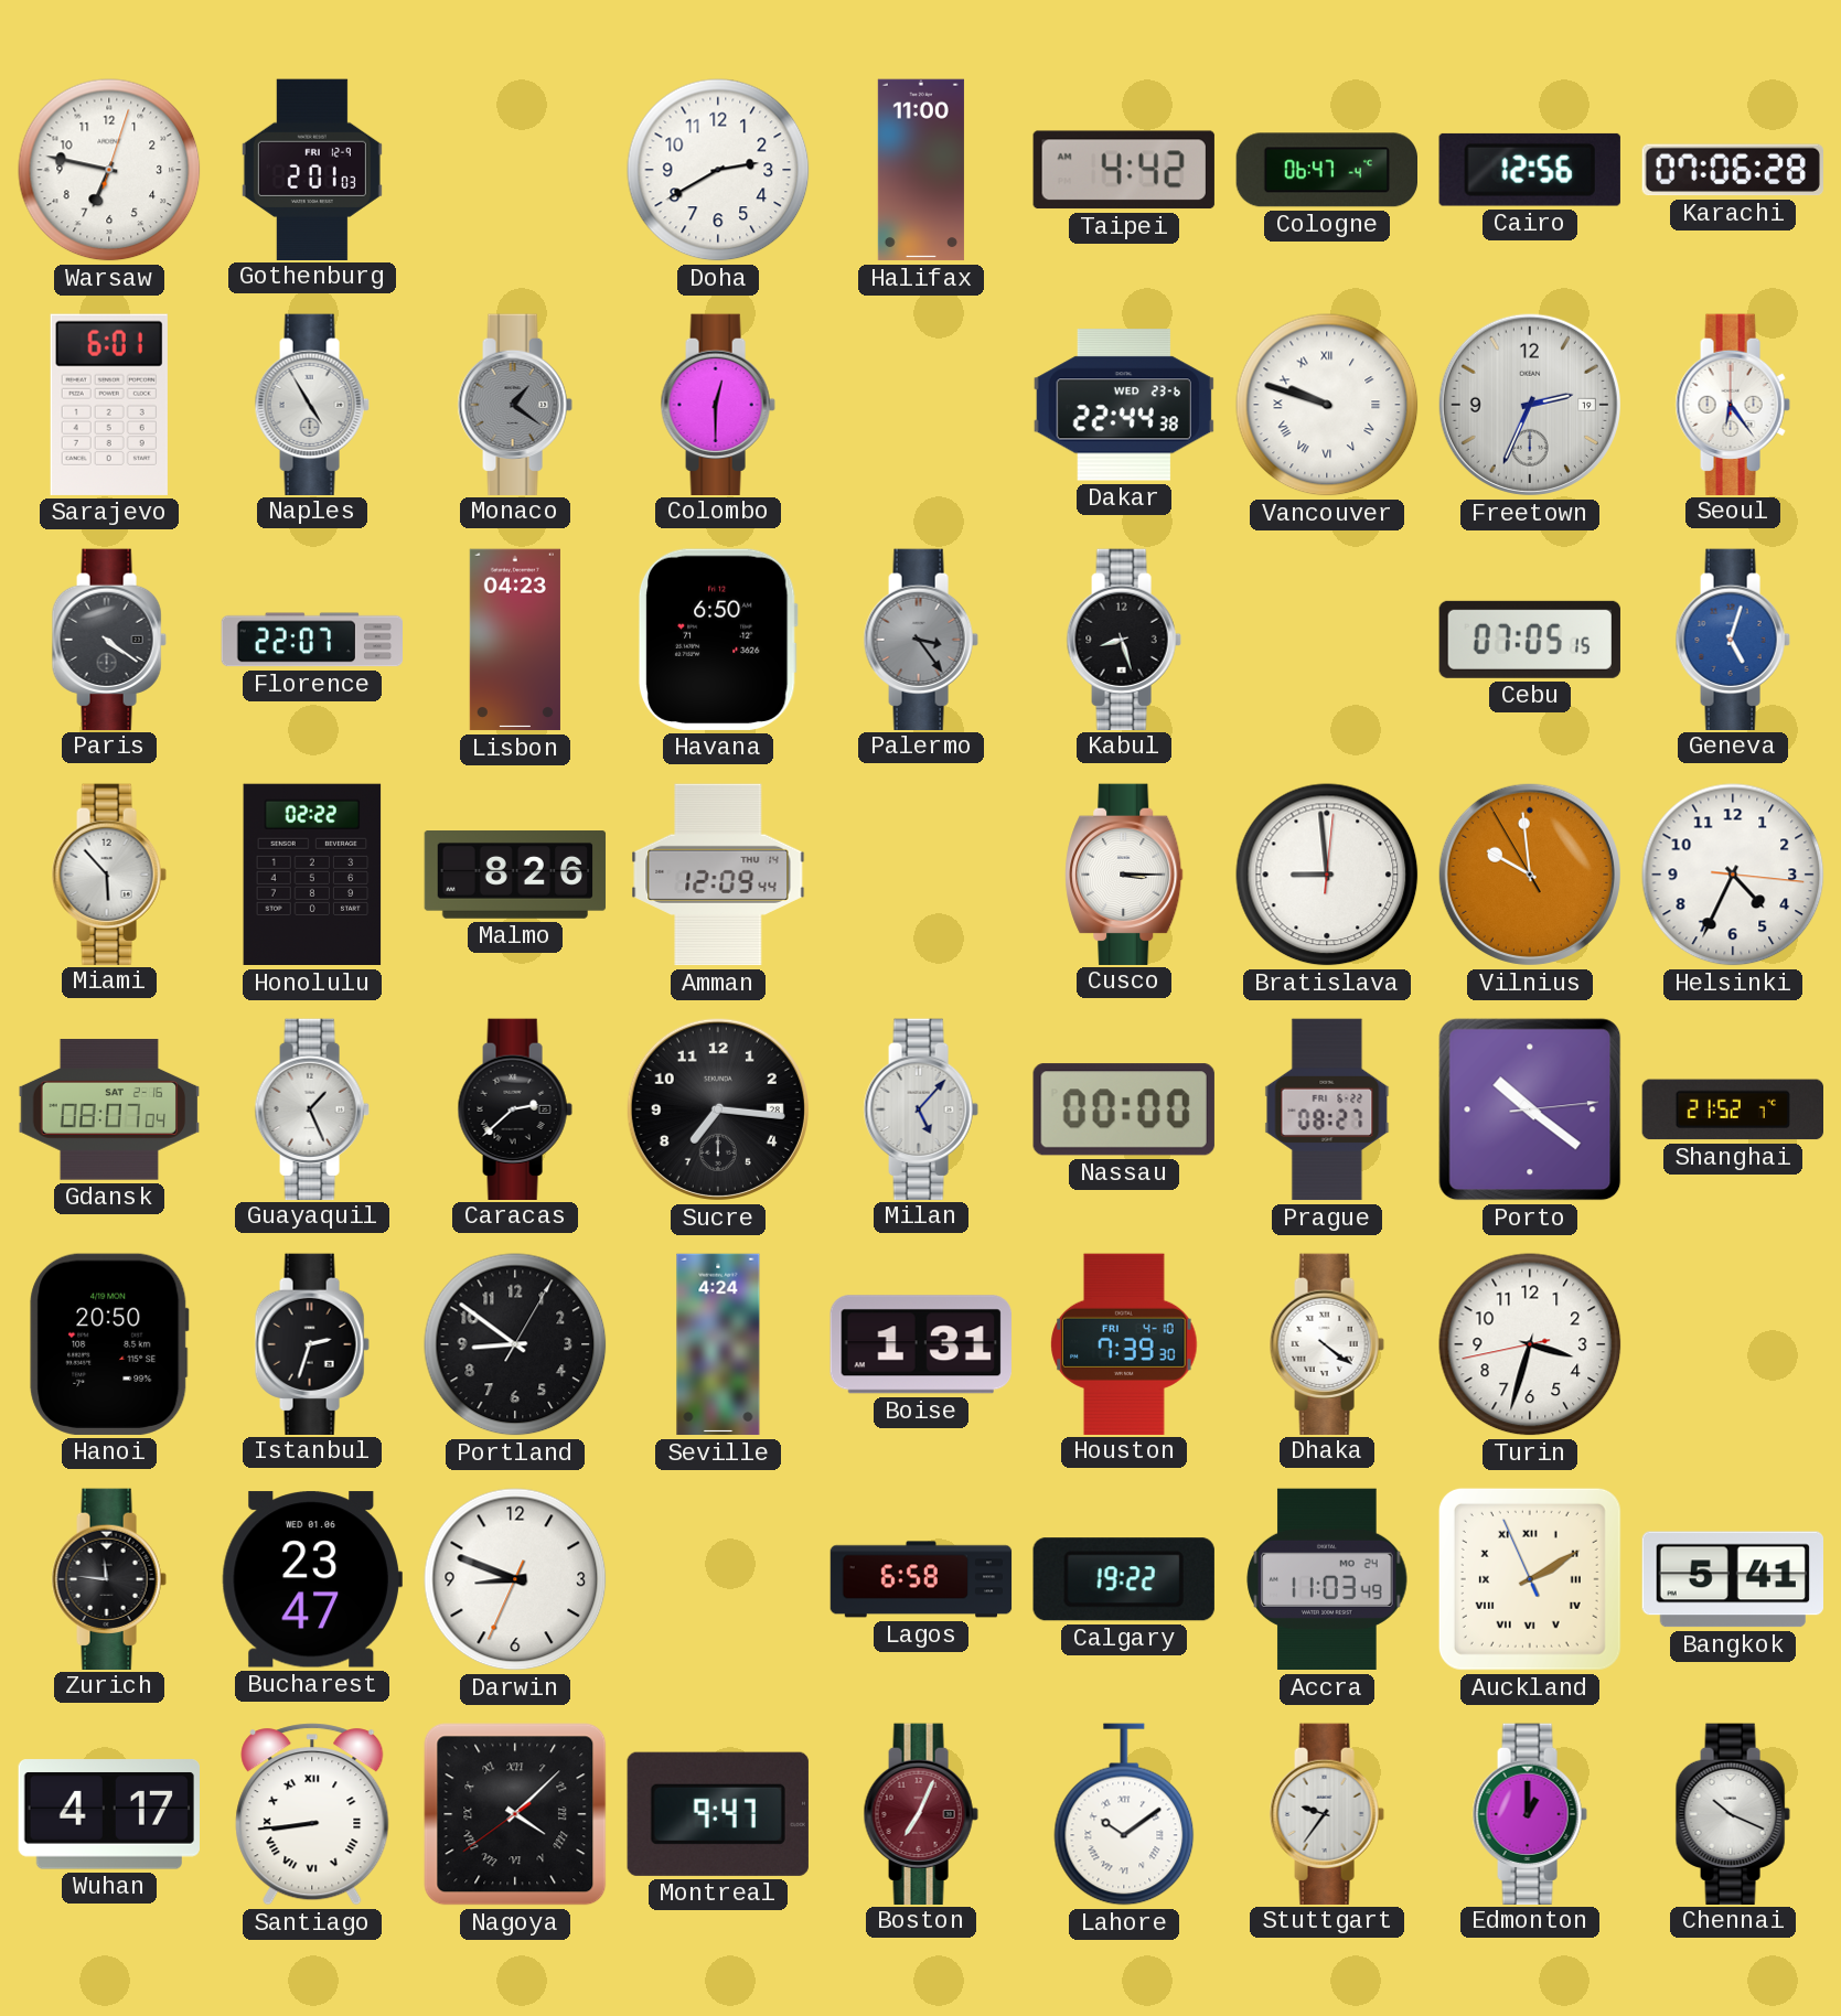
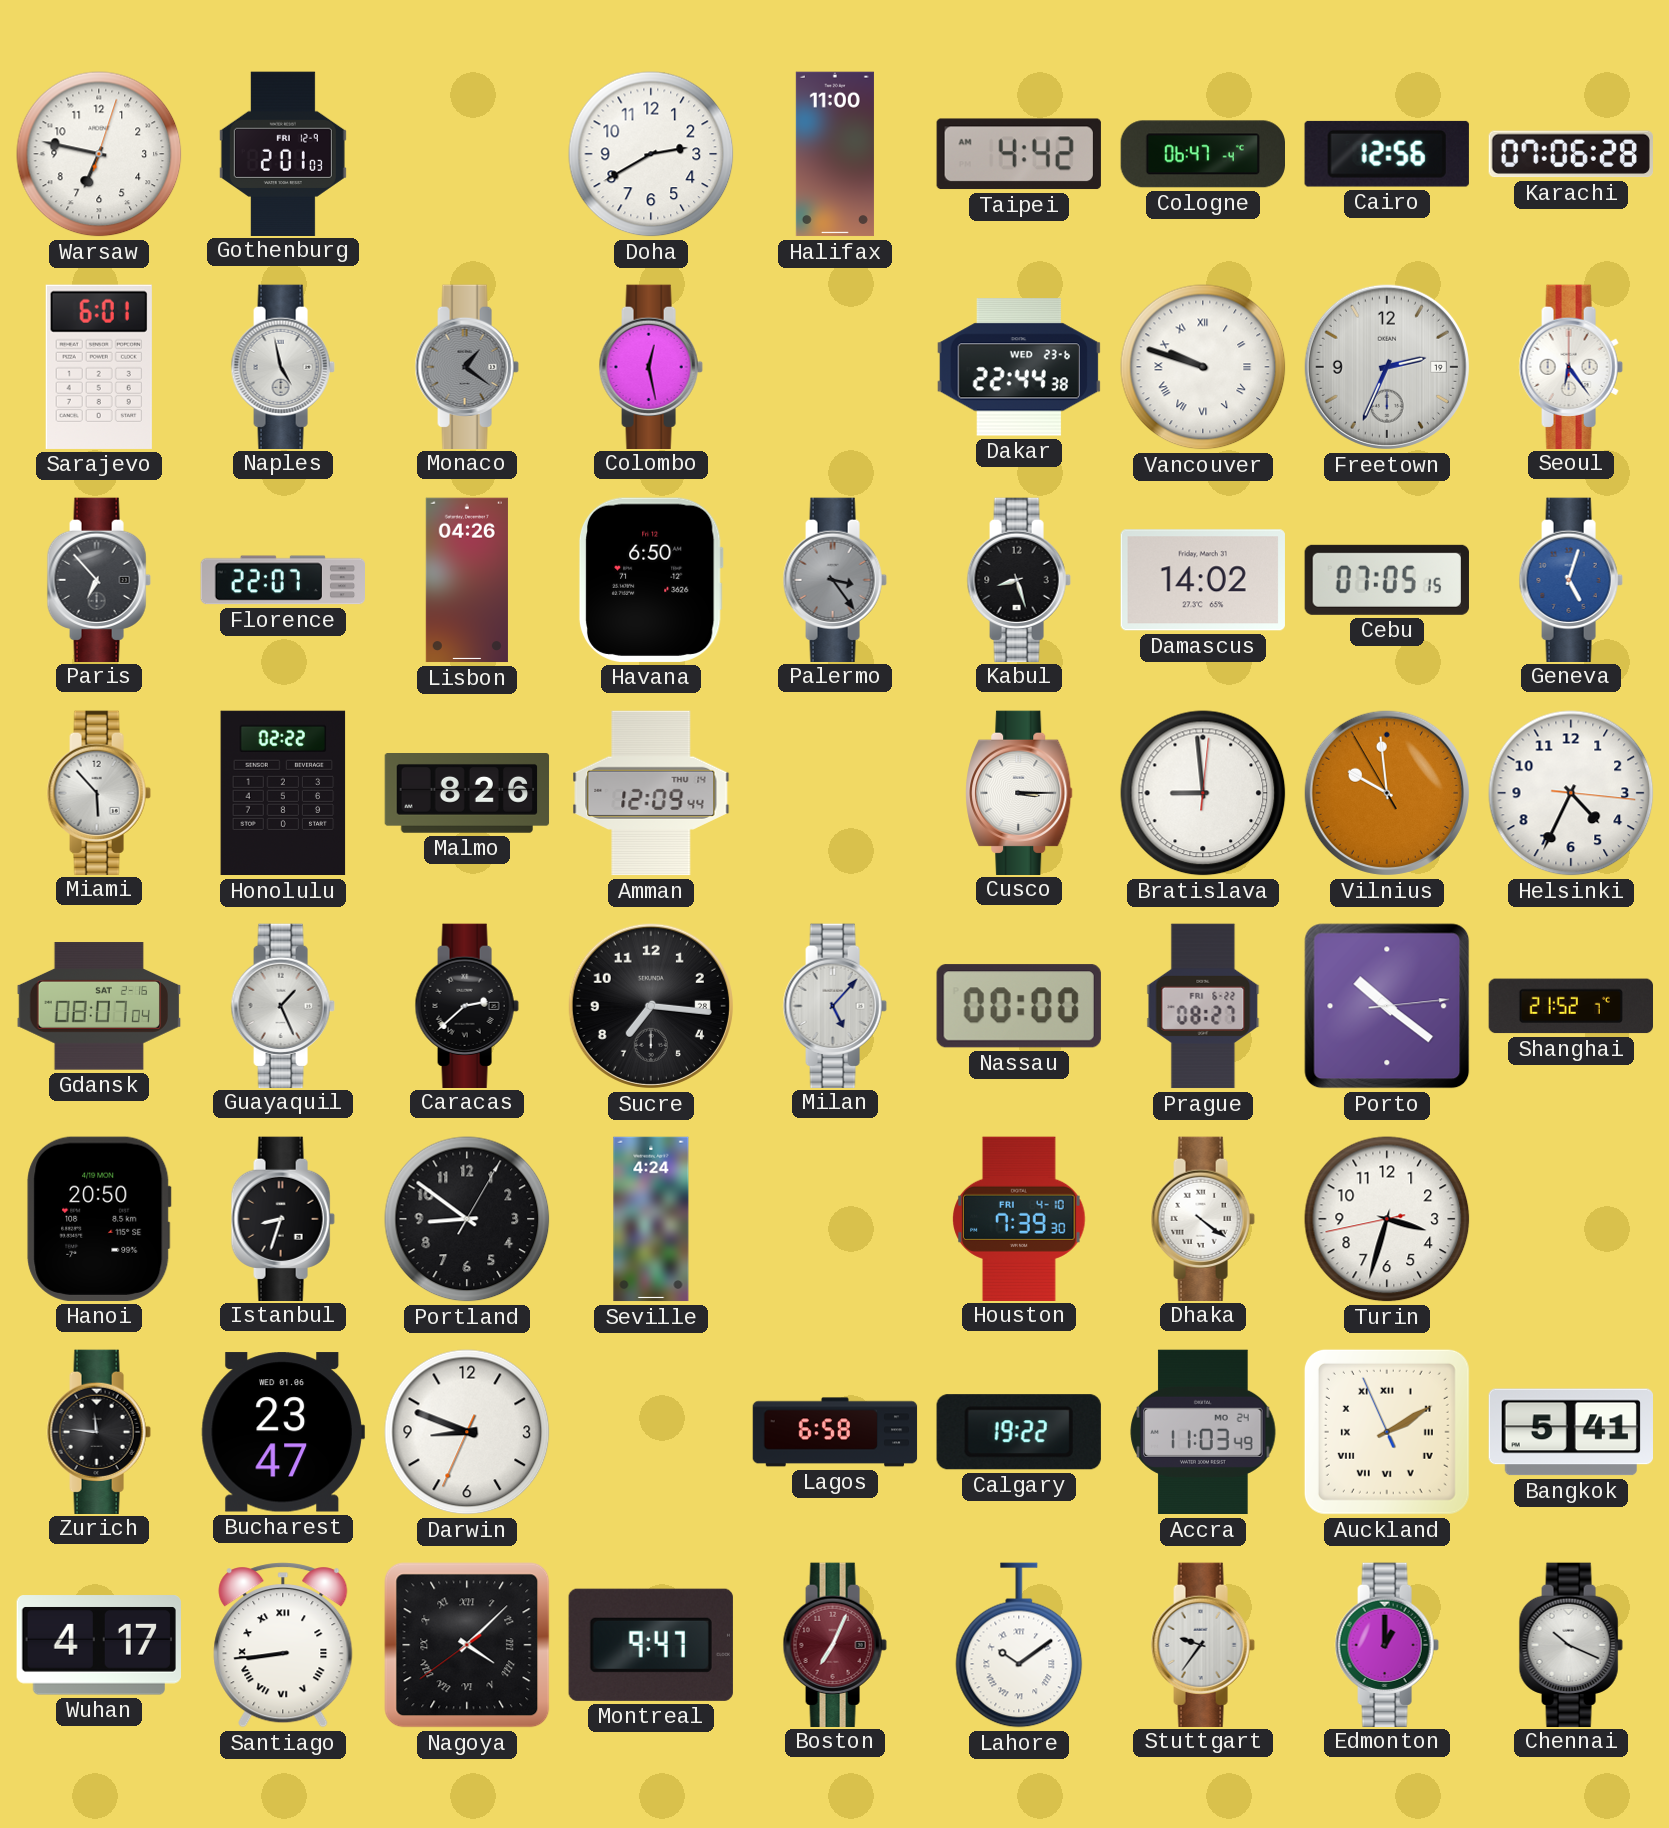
Naples: 4:55 -> 4:58 (283, 366)
Colombo: 12:30 -> 12:28 (651, 366)
Paris: 4:21 -> 6:53 (99, 579)
Lisbon: 04:23 -> 04:26 (467, 580)
Damascus: none -> 14:02 (1203, 580)
Istanbul: 2:33 -> 8:33 (283, 1218)
Boise: 1:31 -> none (921, 1344)
